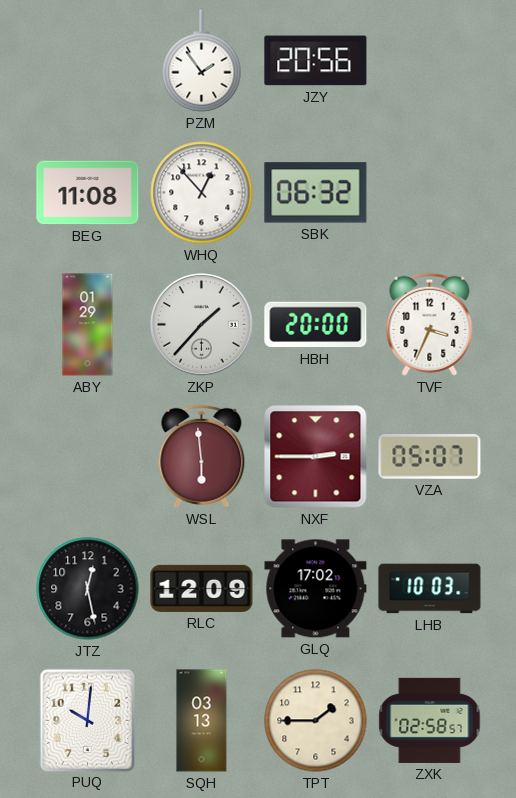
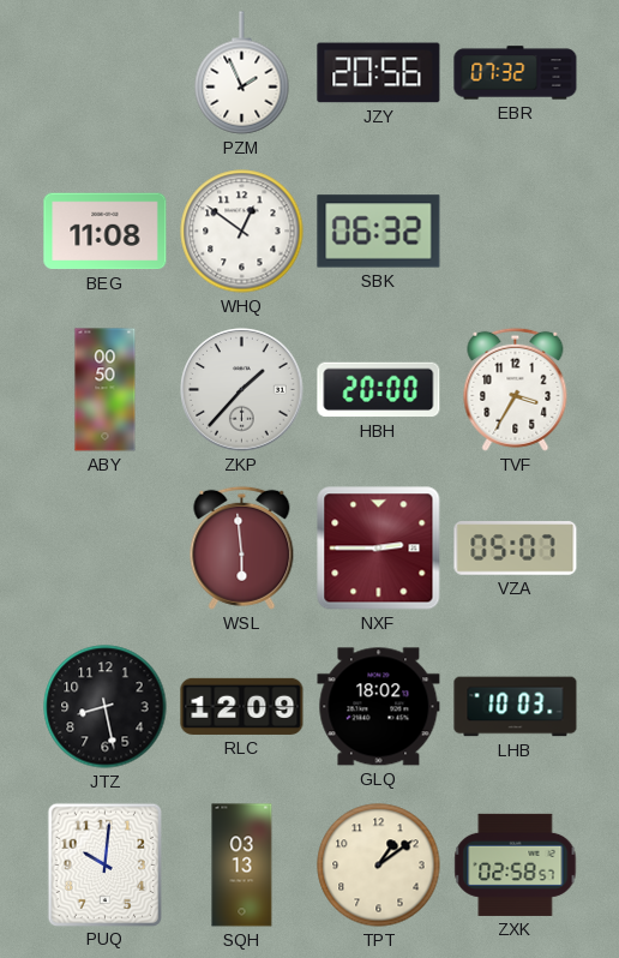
PZM: 1:54 -> 1:56 (242, 73)
EBR: none -> 07:32 (516, 73)
WHQ: 12:53 -> 12:51 (242, 232)
ABY: 01:29 -> 00:50 (106, 390)
TVF: 3:34 -> 3:35 (516, 389)
JTZ: 12:28 -> 8:28 (106, 707)
GLQ: 17:02 -> 18:02 (379, 707)
TPT: 1:45 -> 1:09 (379, 866)
